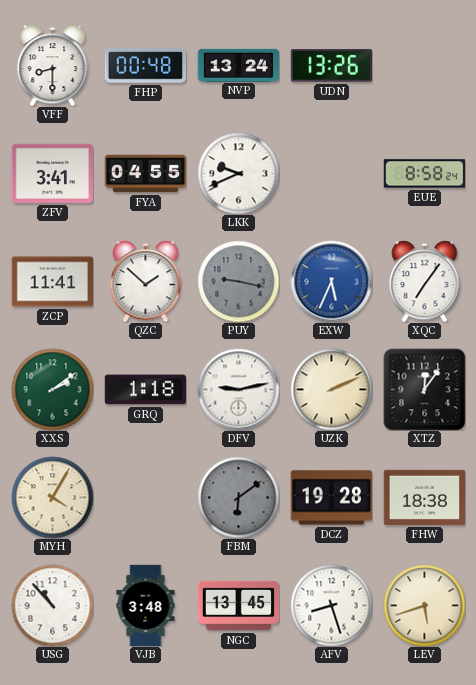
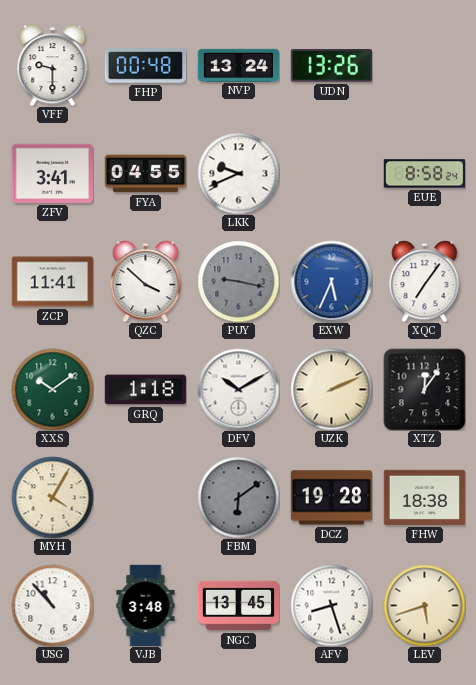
VFF: 8:30 -> 9:30 (53, 65)
QZC: 1:52 -> 3:52 (146, 281)
XXS: 2:09 -> 10:09 (52, 389)
DFV: 9:13 -> 10:10 (238, 389)
